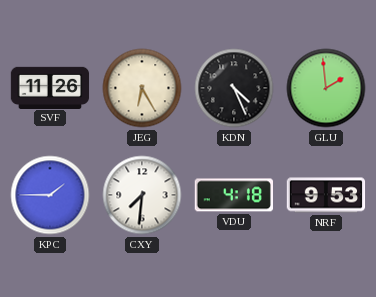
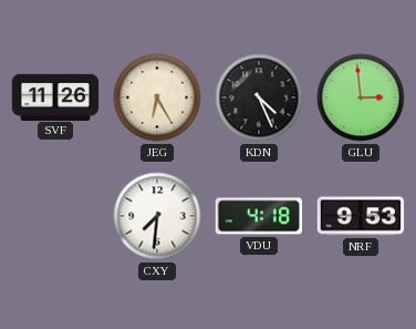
GLU: 1:59 -> 2:59 (361, 97)
KPC: 1:45 -> none (50, 195)
